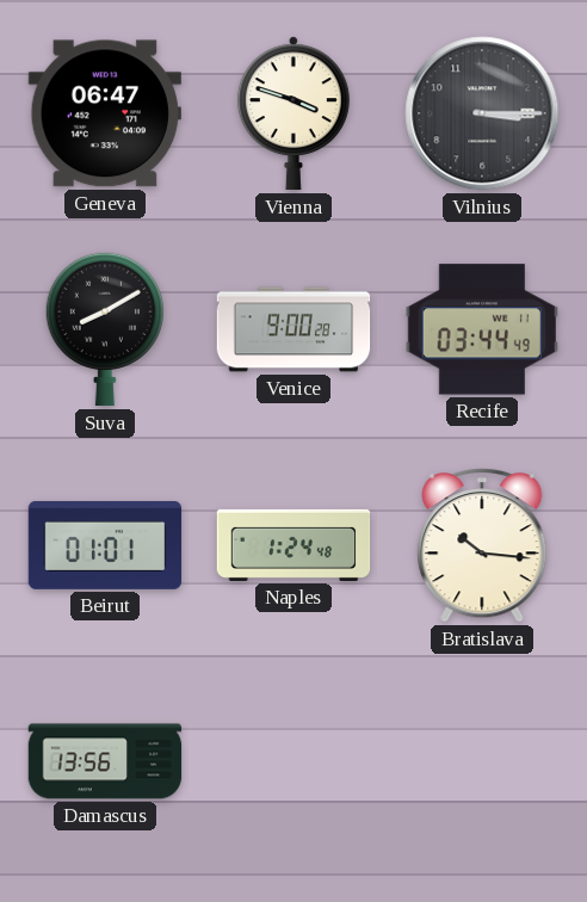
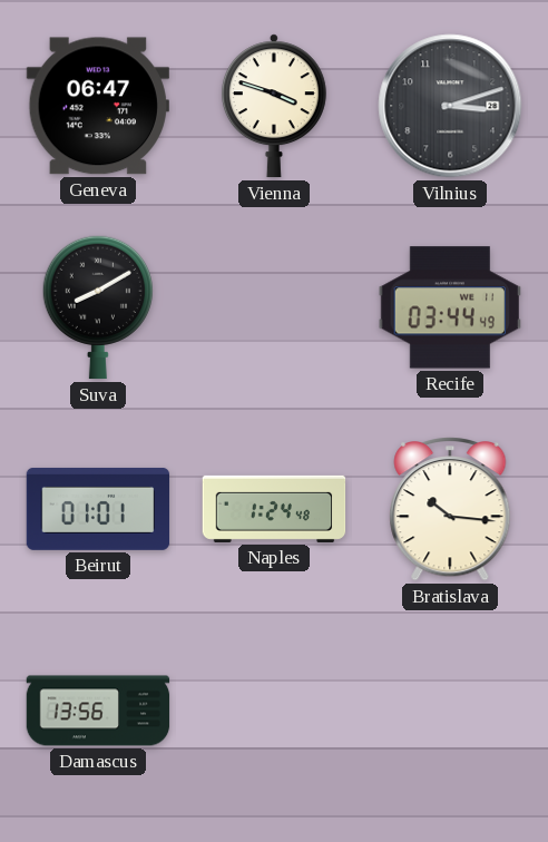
Vilnius: 3:15 -> 3:12 (450, 106)
Venice: 9:00 -> none (293, 329)
